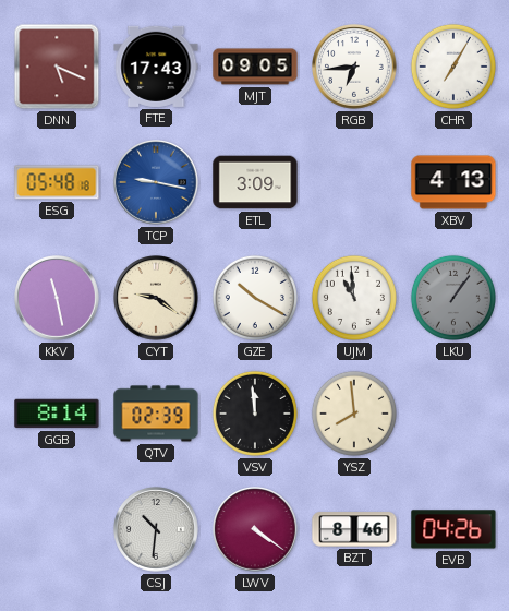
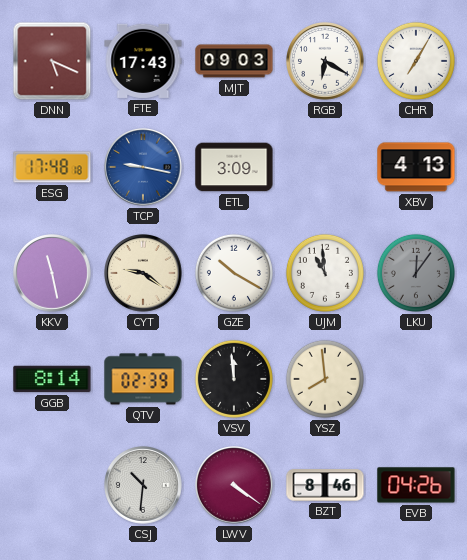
MJT: 09:05 -> 09:03 (234, 61)
RGB: 6:44 -> 6:20 (326, 62)
ESG: 05:48 -> 17:48 (52, 167)
LKU: 1:06 -> 12:06 (416, 273)
